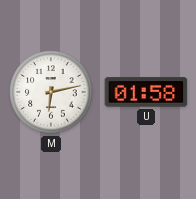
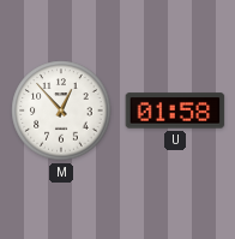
M: 6:13 -> 12:53 (61, 110)
